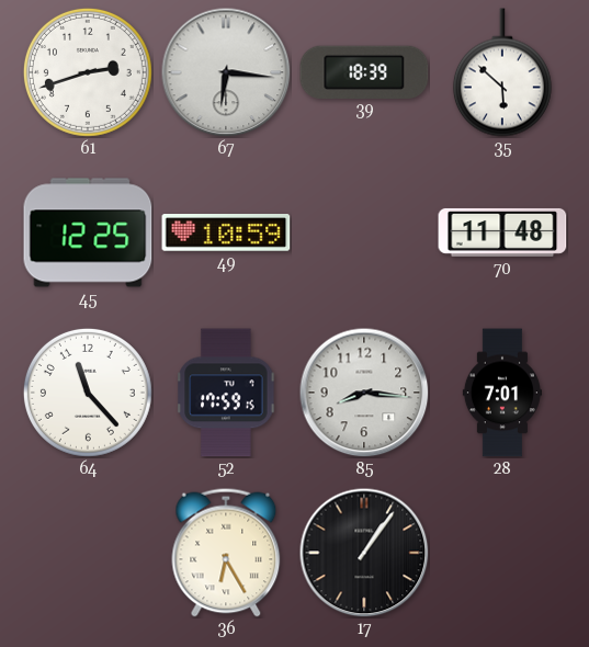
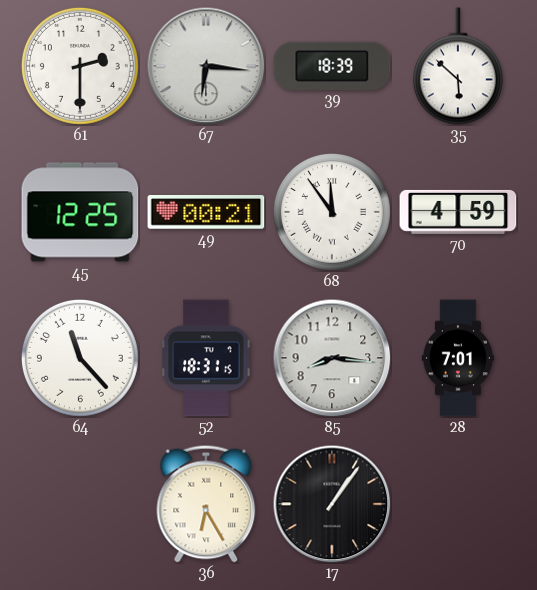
61: 2:42 -> 2:30 (80, 66)
49: 10:59 -> 00:21 (206, 212)
68: none -> 11:54 (332, 212)
70: 11:48 -> 4:59 (458, 212)
52: 17:59 -> 18:31 (206, 358)
